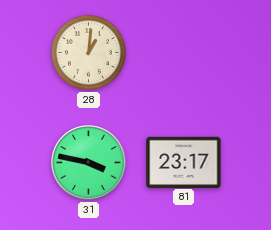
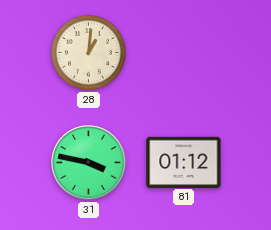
81: 23:17 -> 01:12 (184, 162)
